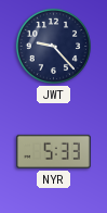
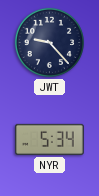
NYR: 5:33 -> 5:34 (50, 139)
